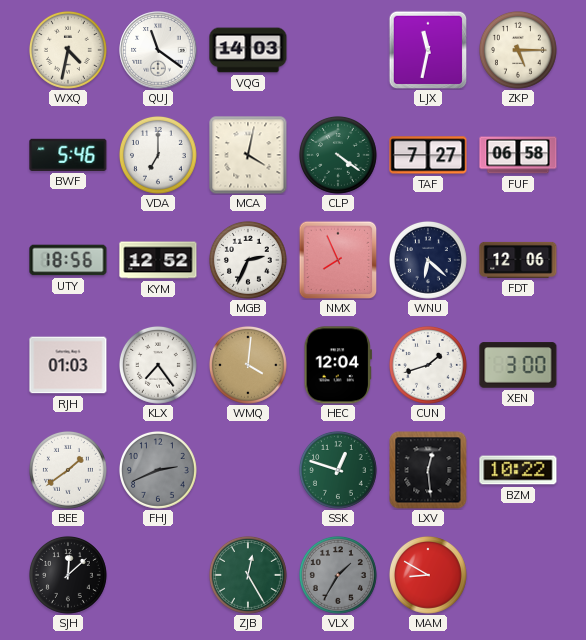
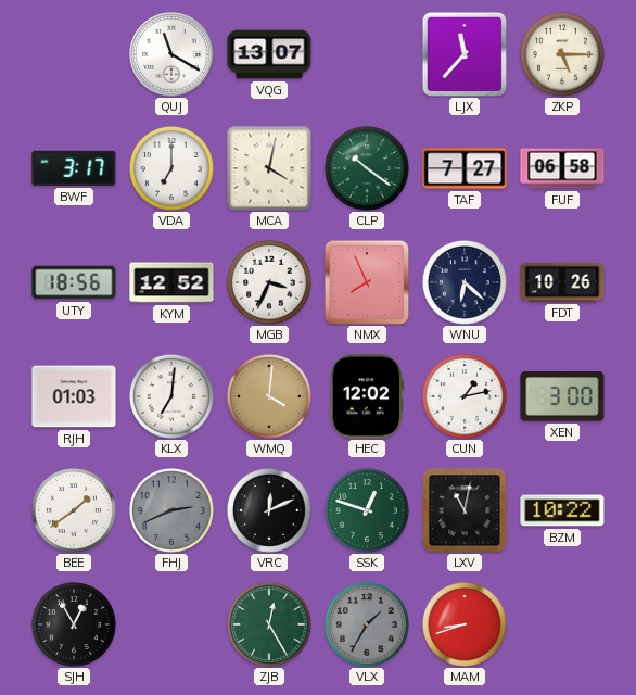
WXQ: 4:32 -> none (68, 50)
QUJ: 11:21 -> 11:20 (171, 54)
VQG: 14:03 -> 13:07 (269, 54)
LJX: 11:32 -> 11:37 (465, 54)
BWF: 5:46 -> 3:17 (74, 168)
CLP: 4:21 -> 10:21 (367, 168)
MGB: 2:34 -> 3:34 (269, 282)
FDT: 12:06 -> 10:26 (562, 282)
KLX: 7:24 -> 7:01 (171, 396)
HEC: 12:04 -> 12:02 (367, 396)
CUN: 1:42 -> 1:13 (465, 396)
VRC: none -> 12:11 (269, 510)
LXV: 12:29 -> 11:02 (465, 510)
SJH: 12:08 -> 12:55 (74, 624)
MAM: 8:50 -> 8:42 (465, 624)
